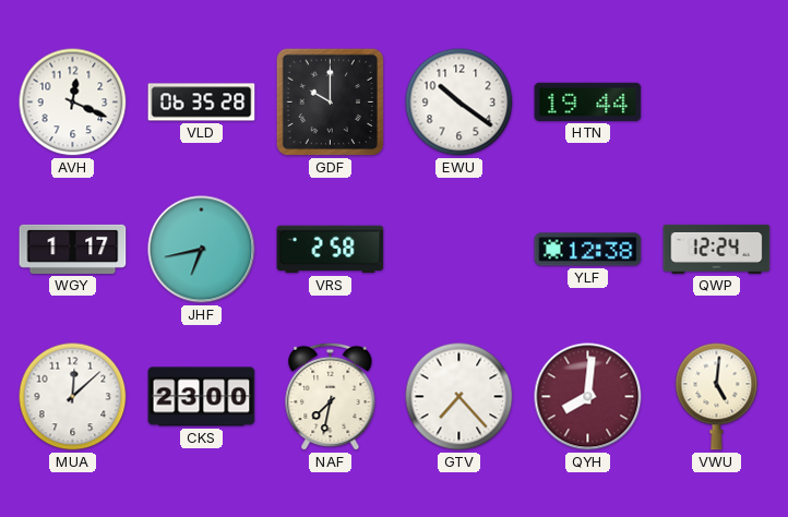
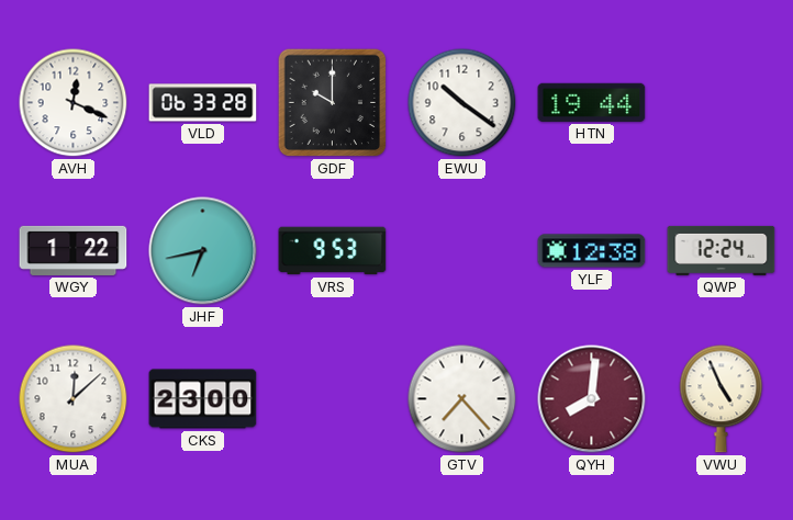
VLD: 06:35 -> 06:33 (203, 103)
WGY: 1:17 -> 1:22 (74, 250)
VRS: 2:58 -> 9:53 (333, 251)
NAF: 7:32 -> none (331, 397)
VWU: 5:01 -> 4:56 (722, 399)
